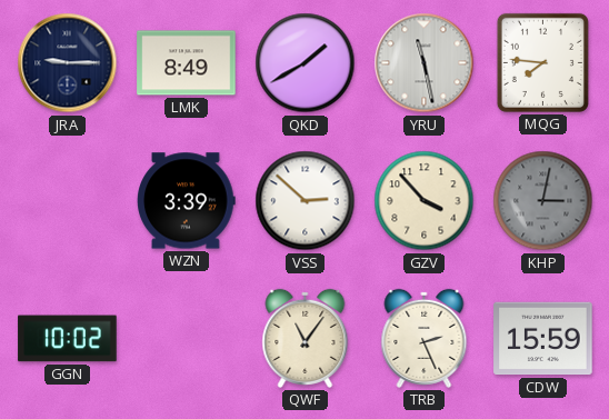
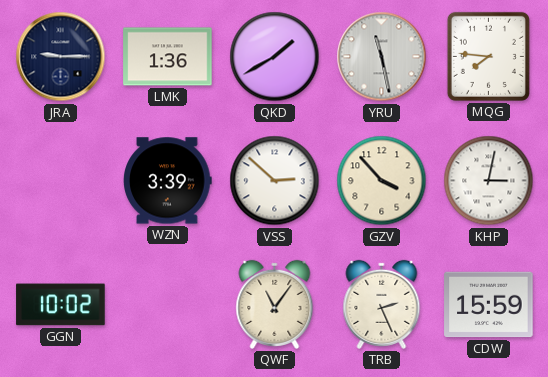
LMK: 8:49 -> 1:36 (168, 57)
KHP dial: grey -> white (489, 181)
